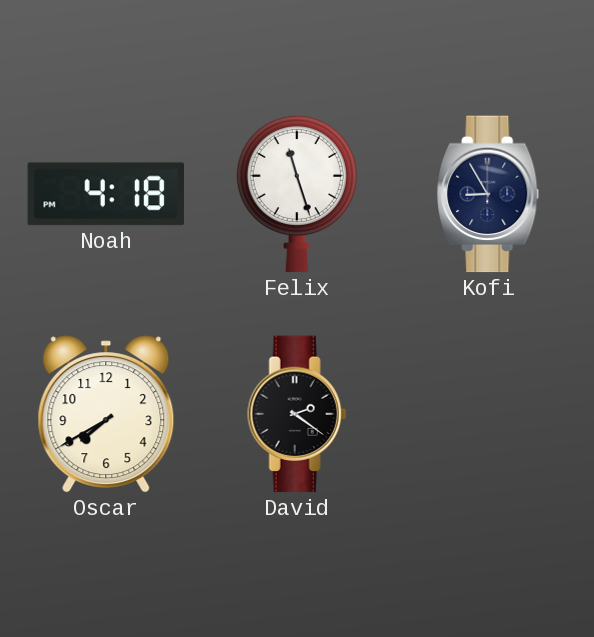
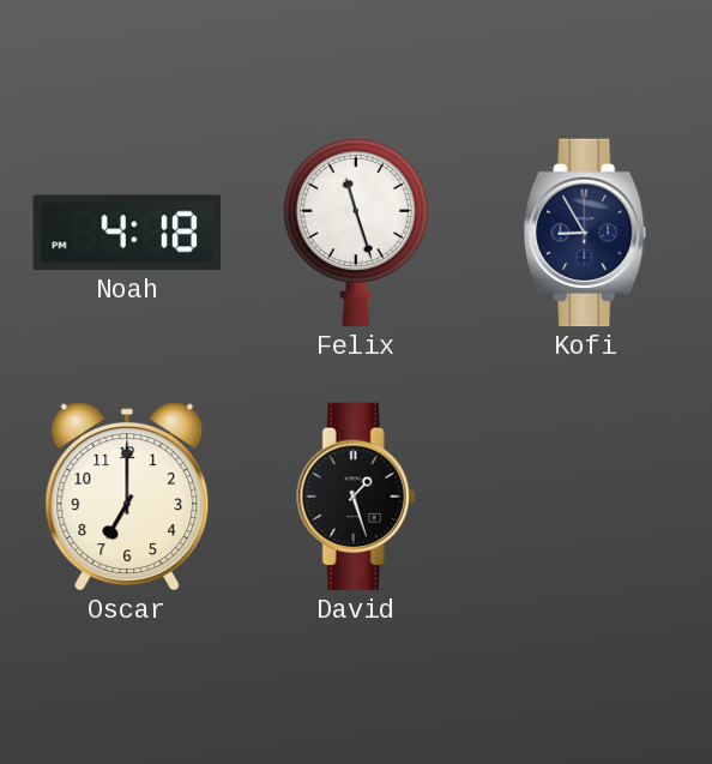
Oscar: 7:40 -> 7:00 (127, 497)
David: 2:21 -> 1:27 (356, 497)
